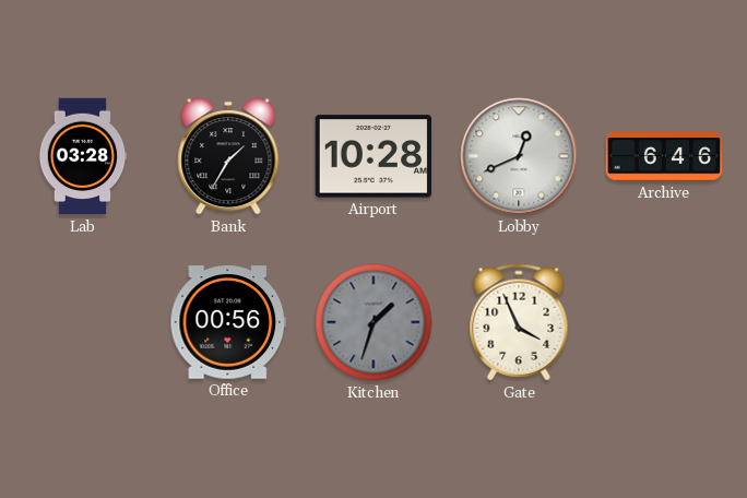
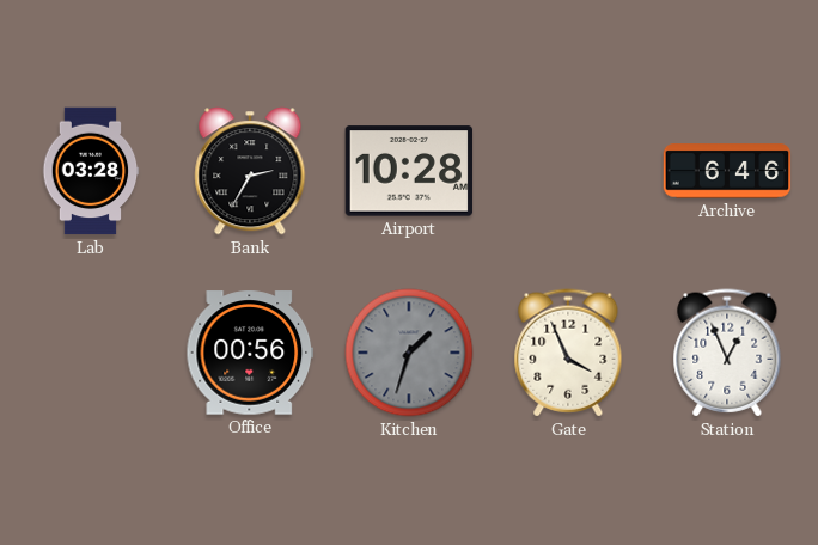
Bank: 1:35 -> 2:35 (250, 171)
Lobby: 12:41 -> none (519, 156)
Station: none -> 12:56 (727, 353)
